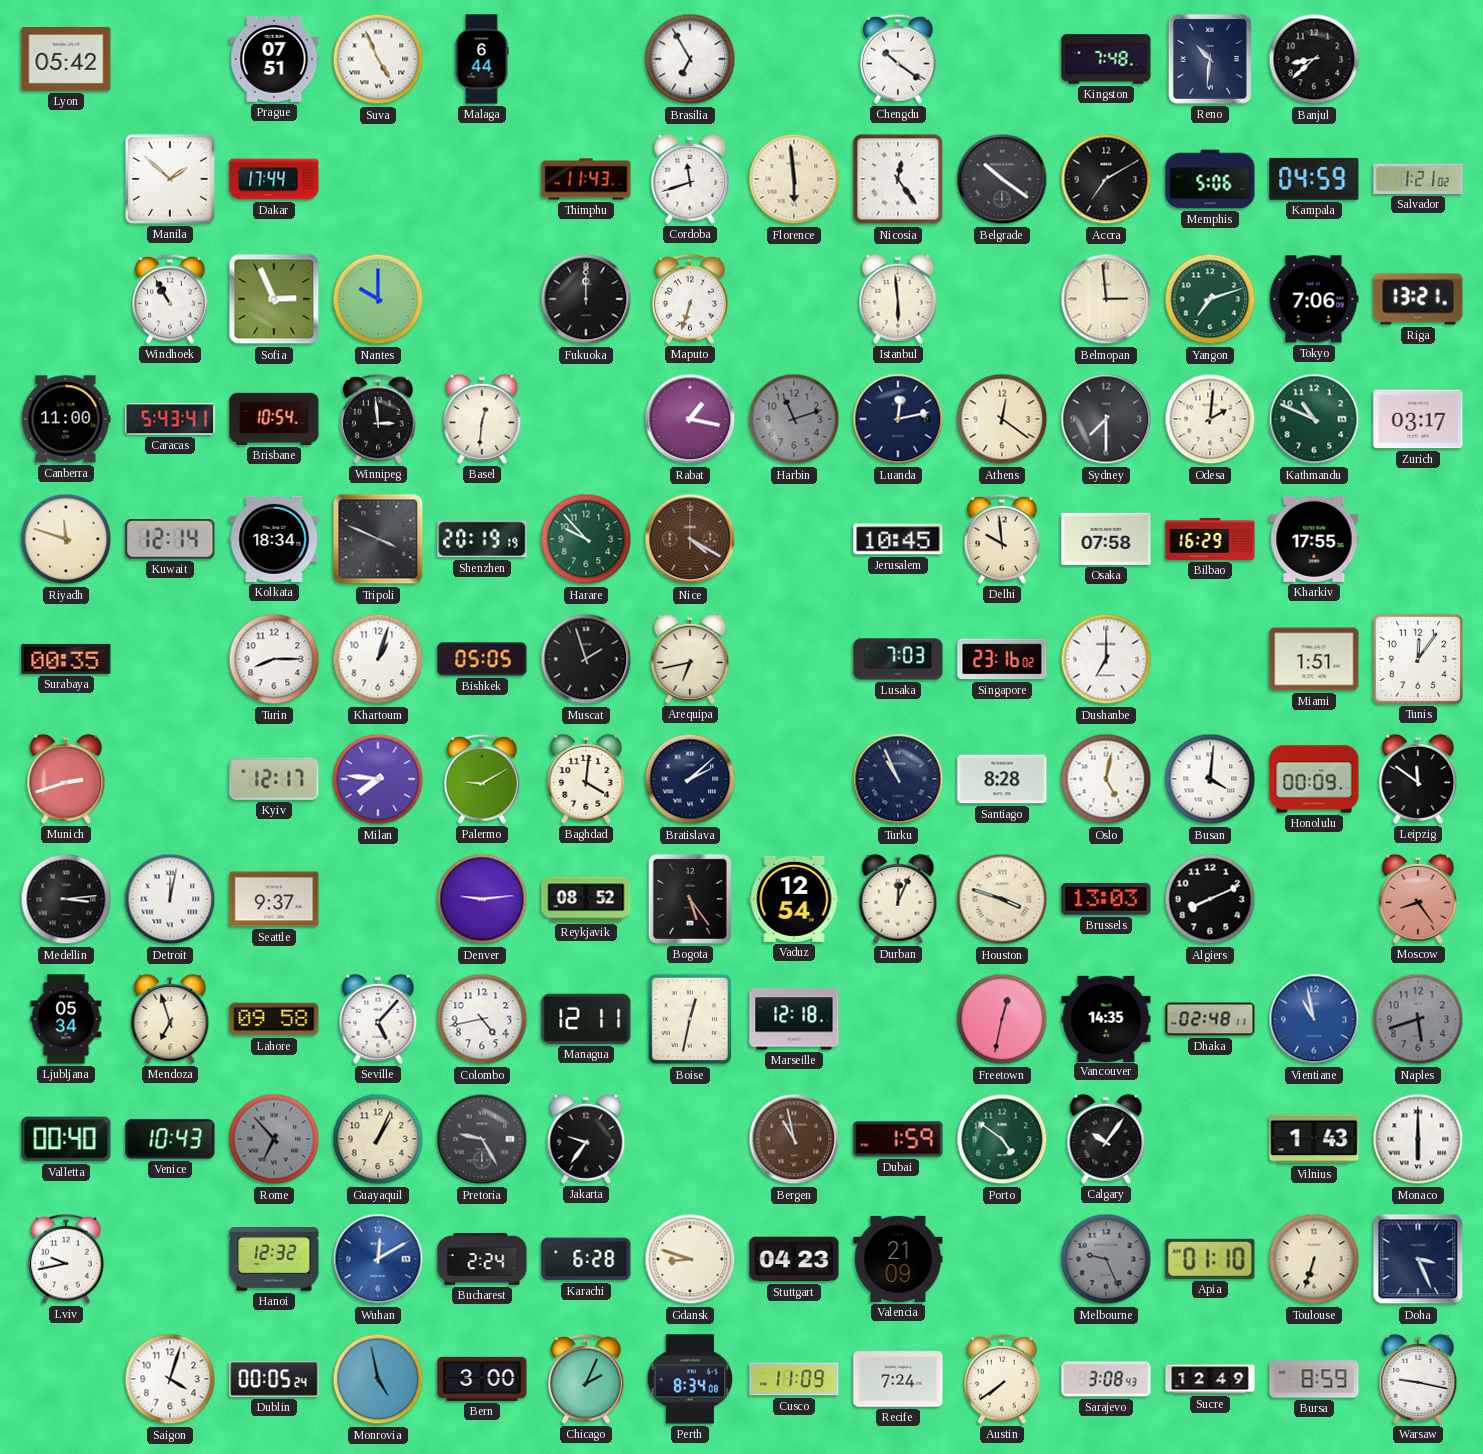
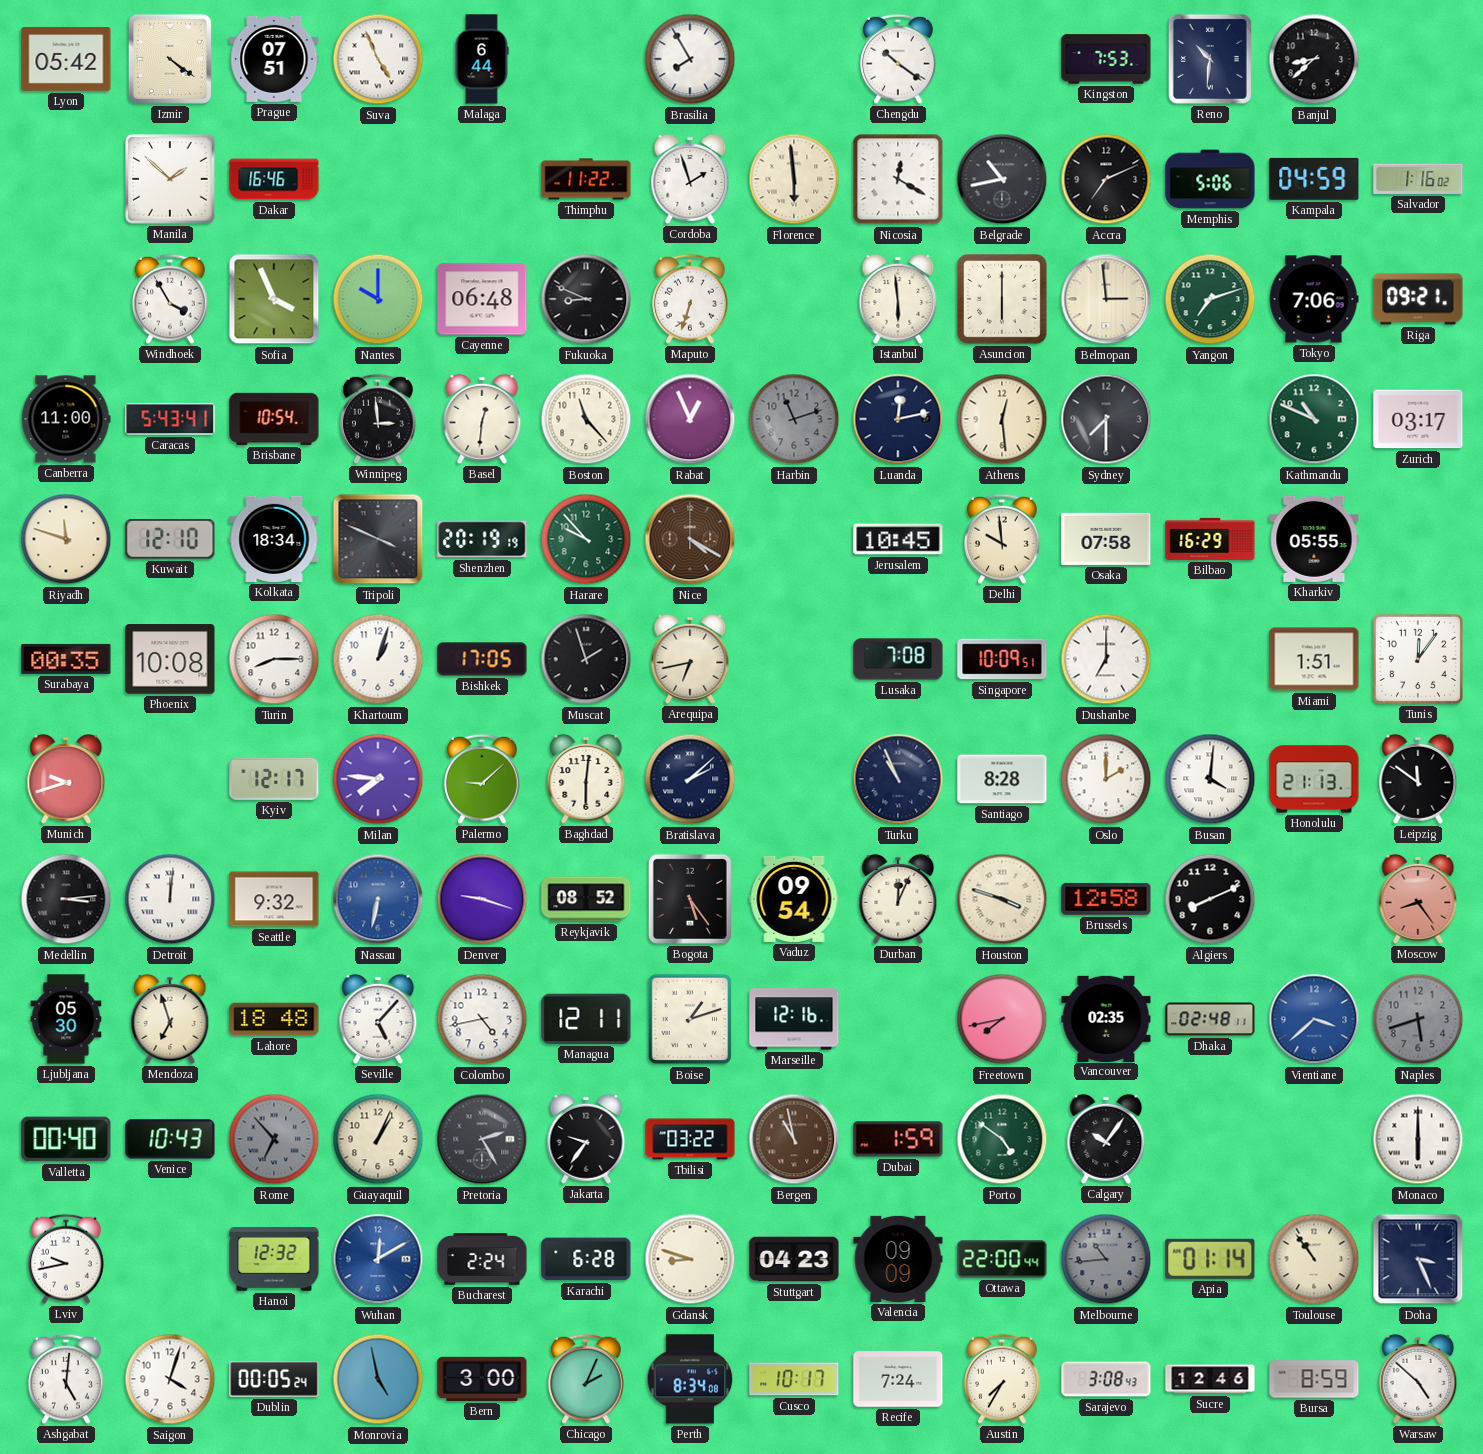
Izmir: none -> 4:21 (170, 59)
Brasilia: 6:55 -> 7:55 (690, 59)
Kingston: 7:48 -> 7:53 (1106, 59)
Dakar: 17:44 -> 16:46 (274, 179)
Thimphu: 11:43 -> 11:22 (586, 179)
Cordoba: 11:42 -> 1:57 (690, 179)
Nicosia: 12:24 -> 12:20 (898, 179)
Belgrade: 10:21 -> 10:43 (1002, 179)
Accra: 7:10 -> 7:11 (1106, 179)
Salvador: 1:21 -> 1:16 (1418, 179)
Windhoek: 10:55 -> 3:55 (171, 299)
Sofia: 2:56 -> 3:56 (274, 299)
Cayenne: none -> 06:48 (482, 299)
Fukuoka: 12:00 -> 8:49 (586, 299)
Asuncion: none -> 6:00 (1003, 300)
Riga: 13:21 -> 09:21 (1418, 299)
Boston: none -> 11:23 (586, 419)
Rabat: 1:17 -> 12:56 (690, 419)
Athens: 12:21 -> 12:29 (1002, 419)
Odesa: 2:01 -> none (1210, 419)
Kuwait: 12:14 -> 12:10 (170, 540)
Kharkiv: 17:55 -> 05:55 (1314, 539)
Phoenix: none -> 10:08 (170, 659)
Bishkek: 05:05 -> 17:05 (482, 659)
Lusaka: 7:03 -> 7:08 (898, 659)
Singapore: 23:16 -> 10:09 (1002, 659)
Munich: 2:42 -> 9:42 (66, 779)
Palermo: 9:10 -> 9:08 (483, 779)
Baghdad: 4:01 -> 6:01 (586, 779)
Oslo: 5:02 -> 2:00 (1106, 779)
Honolulu: 00:09 -> 21:13 (1314, 779)
Detroit: 12:02 -> 12:01 (170, 899)
Seattle: 9:37 -> 9:32 (274, 899)
Nassau: none -> 6:32 (378, 899)
Denver: 9:14 -> 9:18 (482, 899)
Vaduz: 12:54 -> 09:54 (794, 899)
Brussels: 13:03 -> 12:58 (1106, 899)
Ljubljana: 05:34 -> 05:30 (66, 1019)
Lahore: 09:58 -> 18:48 (274, 1019)
Boise: 12:32 -> 1:12 (690, 1019)
Marseille: 12:18 -> 12:16 (794, 1019)
Freetown: 12:32 -> 7:43 (1002, 1019)
Vancouver: 14:35 -> 02:35 (1106, 1018)
Vientiane: 10:58 -> 3:38 (1314, 1019)
Pretoria: 9:25 -> 2:25 (482, 1139)
Tbilisi: none -> 03:22 (690, 1139)
Vilnius: 1:43 -> none (1314, 1139)
Valencia: 21:09 -> 09:09 (898, 1259)
Ottawa: none -> 22:00 (1002, 1259)
Melbourne: 9:26 -> 10:44 (1106, 1259)
Apia: 01:10 -> 01:14 (1210, 1259)
Toulouse: 6:33 -> 10:54 (1314, 1259)
Ashgabat: none -> 5:01 (67, 1379)
Cusco: 11:09 -> 10:17 (794, 1379)
Austin: 7:39 -> 7:35 (1003, 1379)
Sucre: 12:49 -> 12:46 (1210, 1379)
Warsaw: 9:17 -> 4:52 (1418, 1379)
